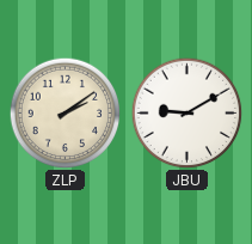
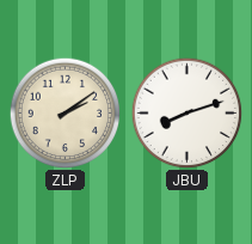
JBU: 9:10 -> 8:12 (186, 112)
